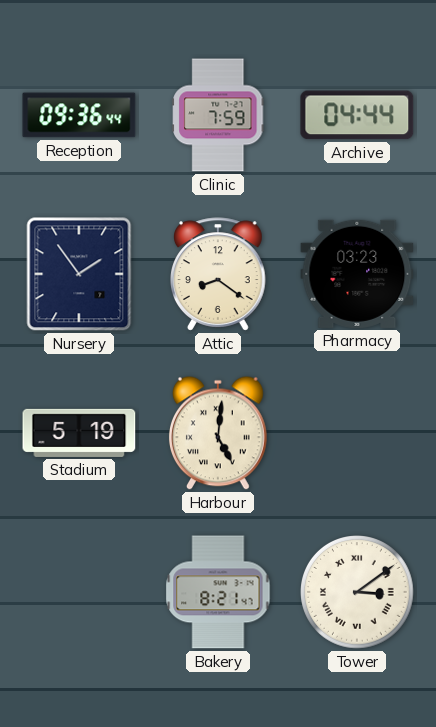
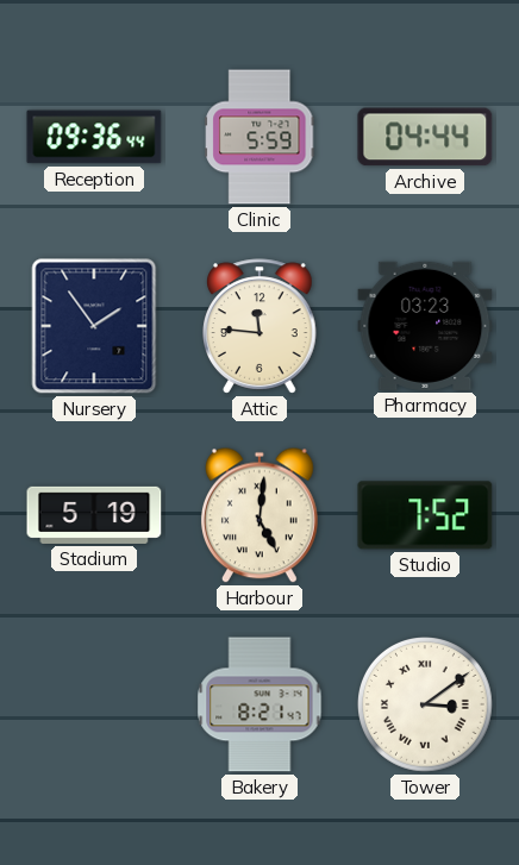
Clinic: 7:59 -> 5:59 (259, 137)
Attic: 8:21 -> 11:46 (261, 326)
Studio: none -> 7:52 (425, 515)
